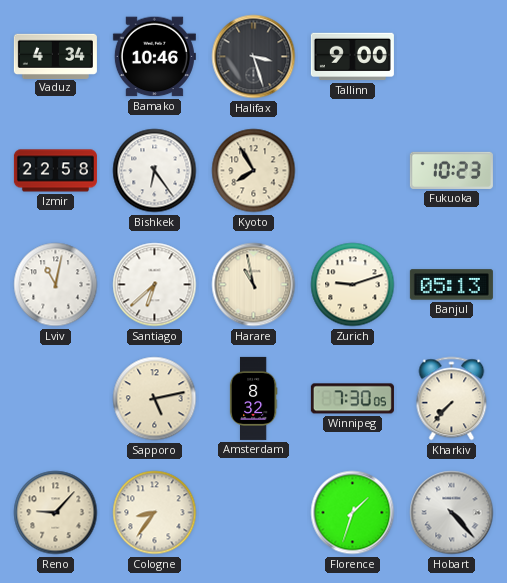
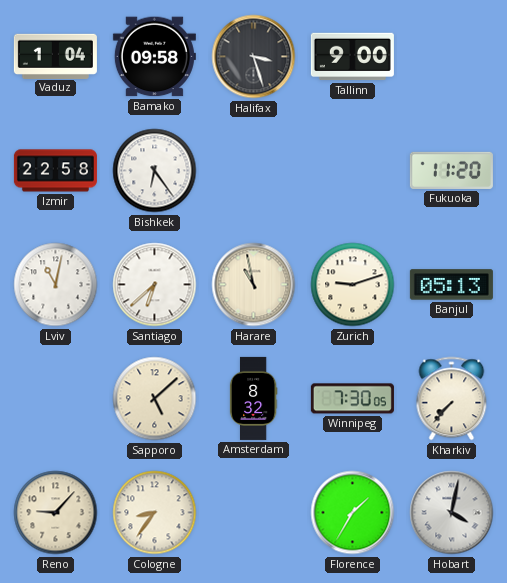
Vaduz: 4:34 -> 1:04 (55, 56)
Bamako: 10:46 -> 09:58 (154, 57)
Kyoto: 7:55 -> none (254, 171)
Fukuoka: 10:23 -> 11:20 (451, 170)
Sapporo: 5:13 -> 5:08 (155, 399)
Florence: 1:33 -> 1:35 (353, 513)
Hobart: 4:23 -> 4:02 (452, 513)
